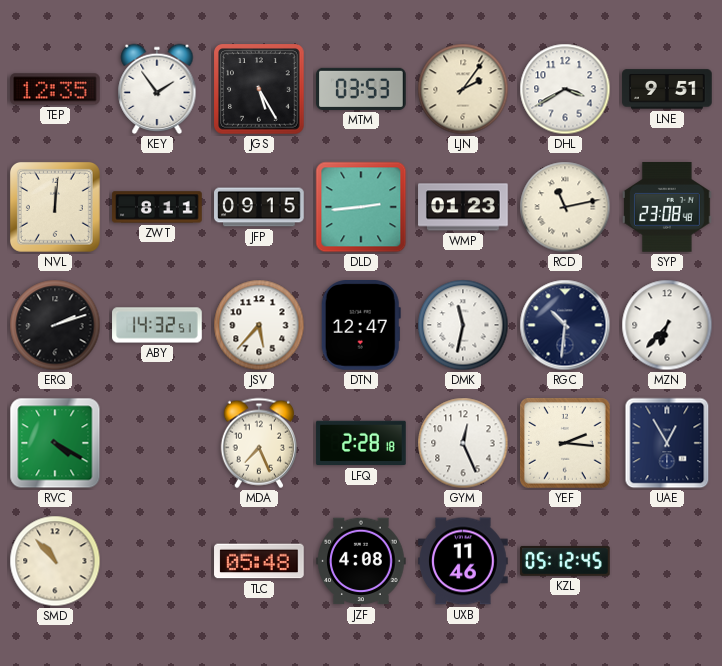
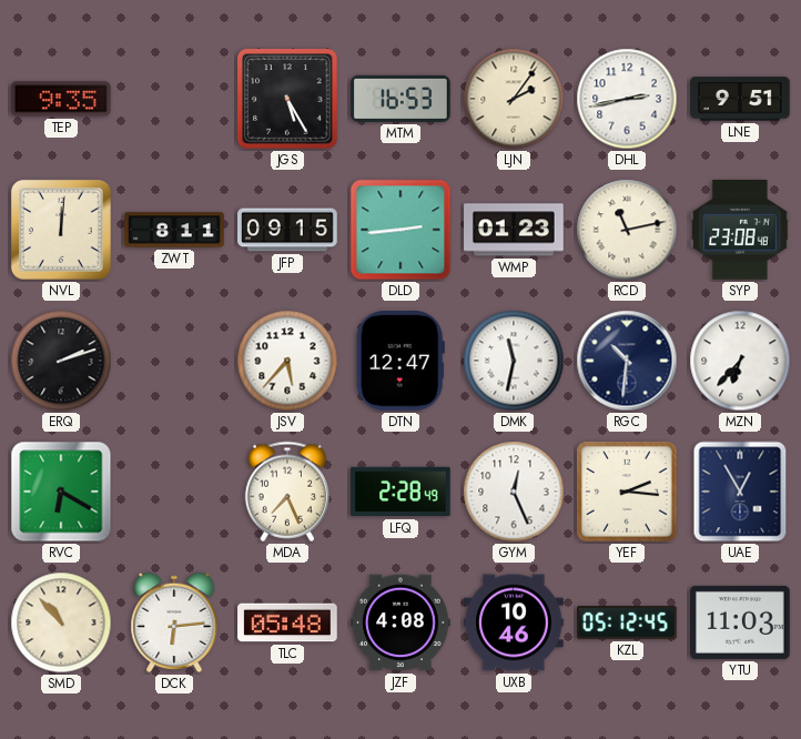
TEP: 12:35 -> 9:35 (61, 99)
KEY: 1:54 -> none (157, 89)
MTM: 03:53 -> 16:53 (400, 99)
DHL: 3:40 -> 2:43 (627, 99)
ABY: 14:32 -> none (157, 325)
RVC: 4:20 -> 6:20 (61, 492)
LFQ: 2:28:18 -> 2:28:49 (400, 492)
DCK: none -> 6:14 (174, 622)
UXB: 11:46 -> 10:46 (514, 622)
YTU: none -> 11:03 (740, 622)
